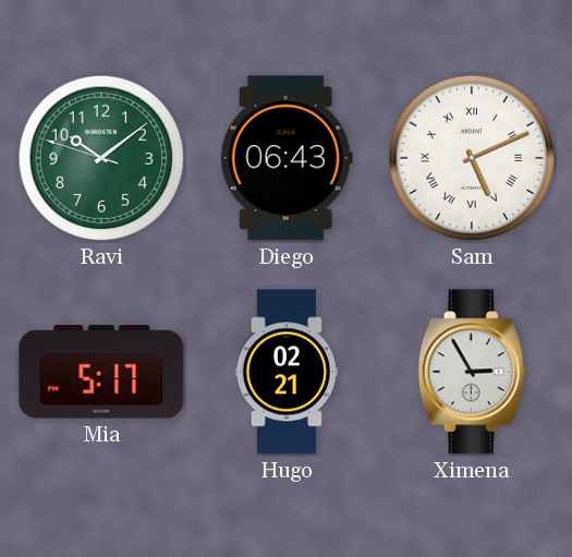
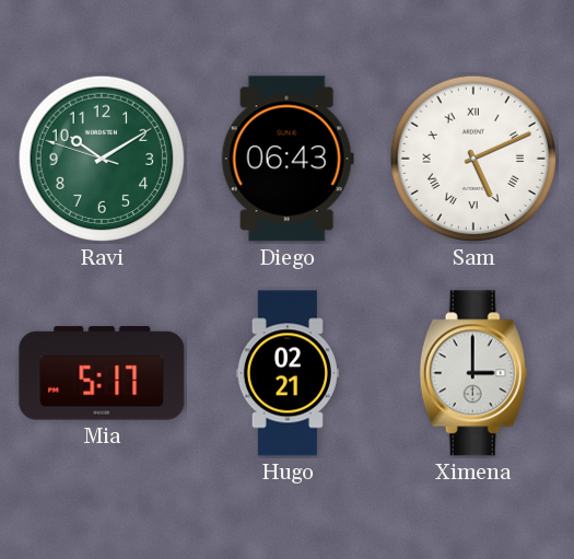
Ravi: 10:08 -> 10:09 (102, 159)
Ximena: 2:55 -> 3:00 (473, 373)
